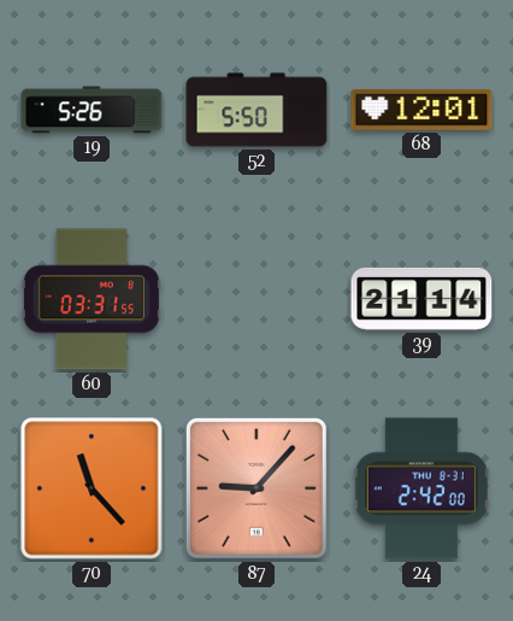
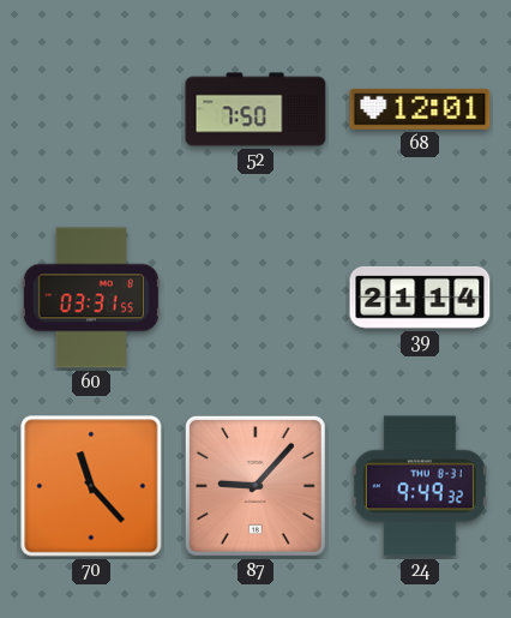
19: 5:26 -> none (92, 110)
52: 5:50 -> 7:50 (256, 109)
24: 2:42 -> 9:49 (420, 486)
